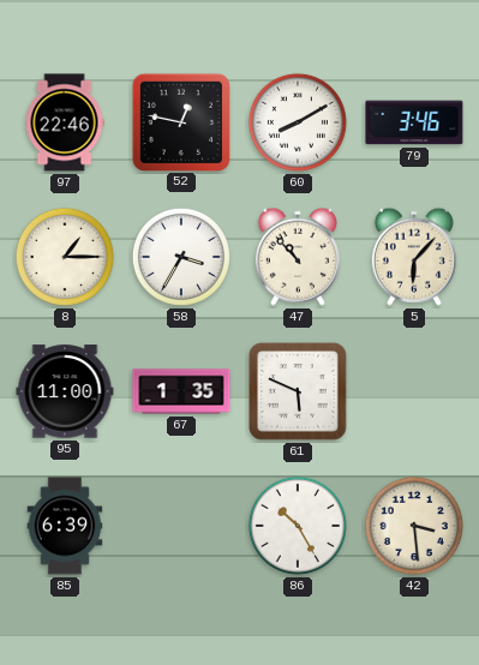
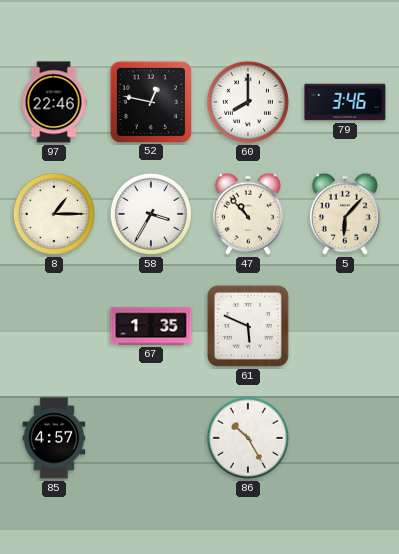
60: 8:10 -> 8:00 (248, 102)
95: 11:00 -> none (65, 391)
85: 6:39 -> 4:57 (54, 438)
42: 3:29 -> none (414, 526)
